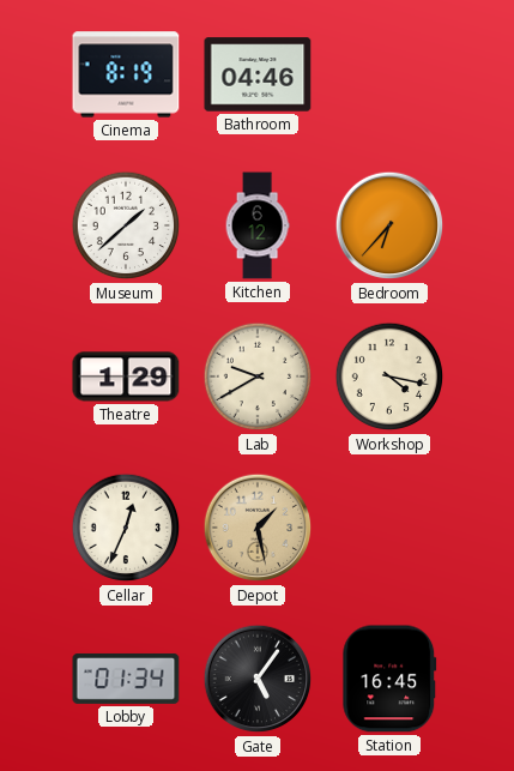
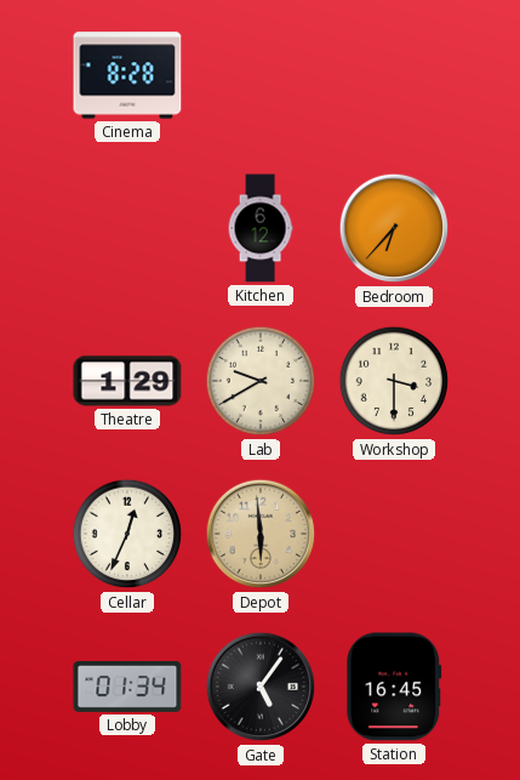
Cinema: 8:19 -> 8:28 (127, 75)
Bathroom: 04:46 -> none (258, 74)
Museum: 1:38 -> none (126, 225)
Workshop: 4:17 -> 3:30 (394, 381)
Depot: 1:28 -> 5:59 (261, 534)
